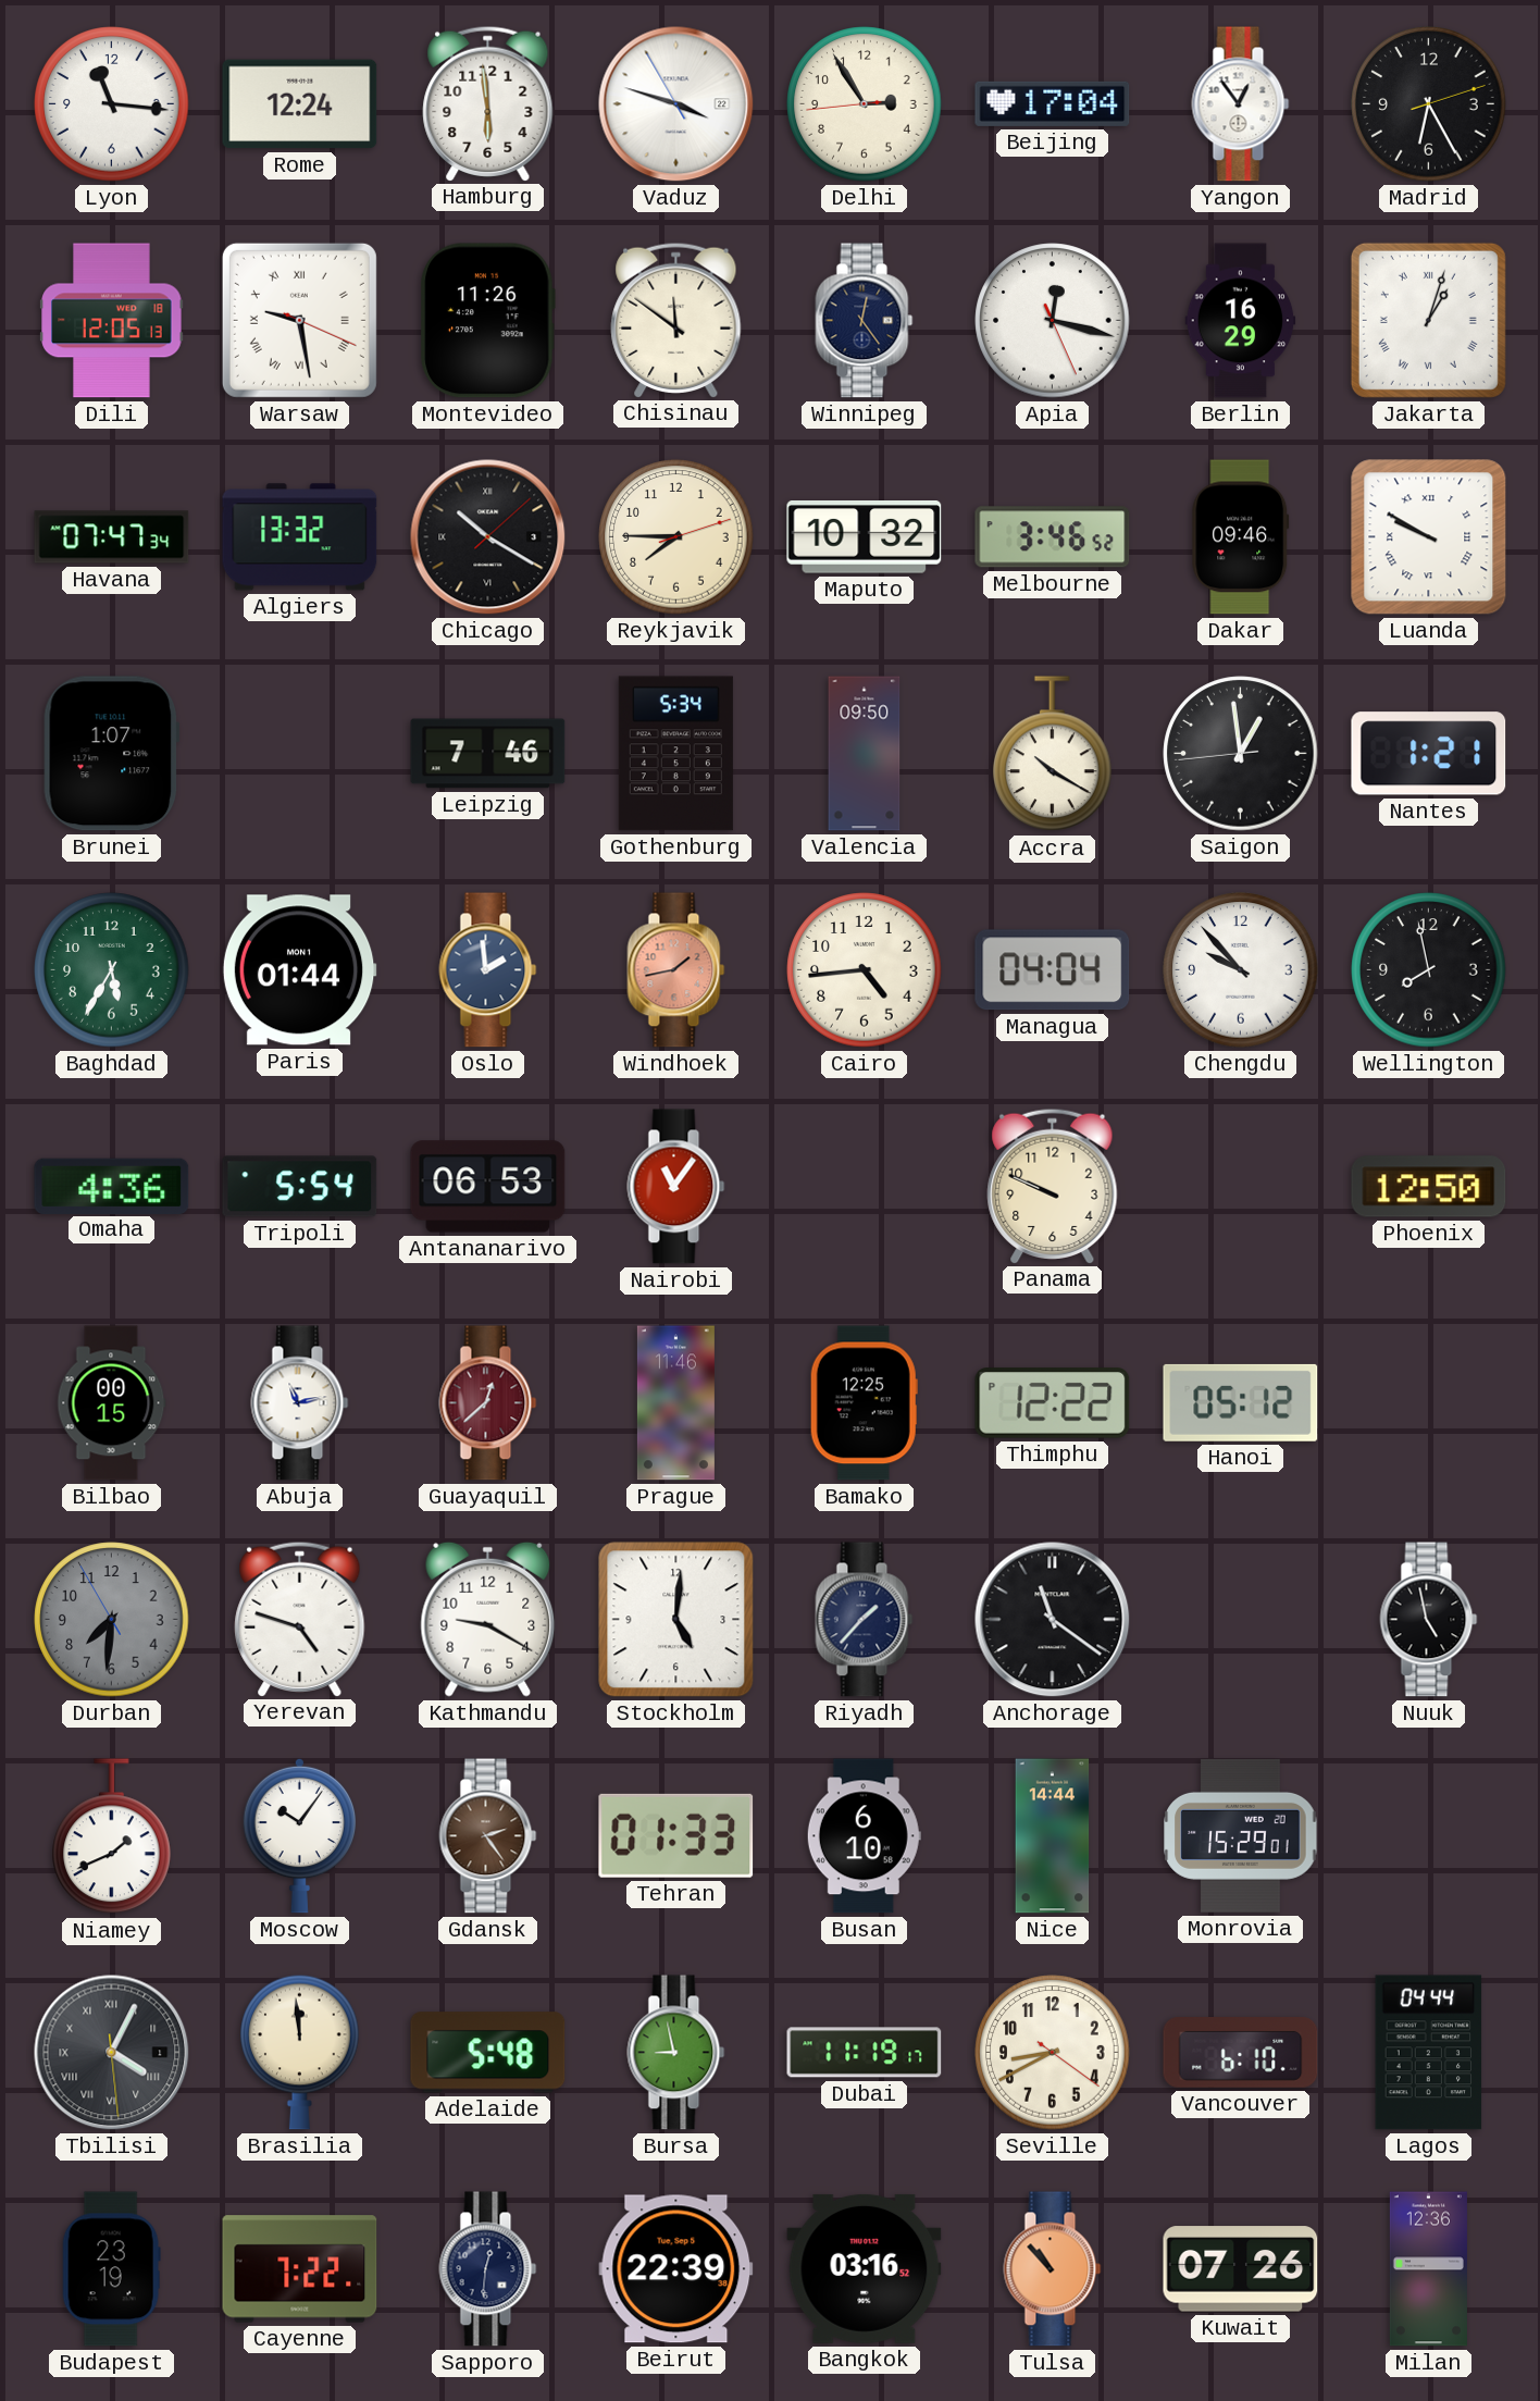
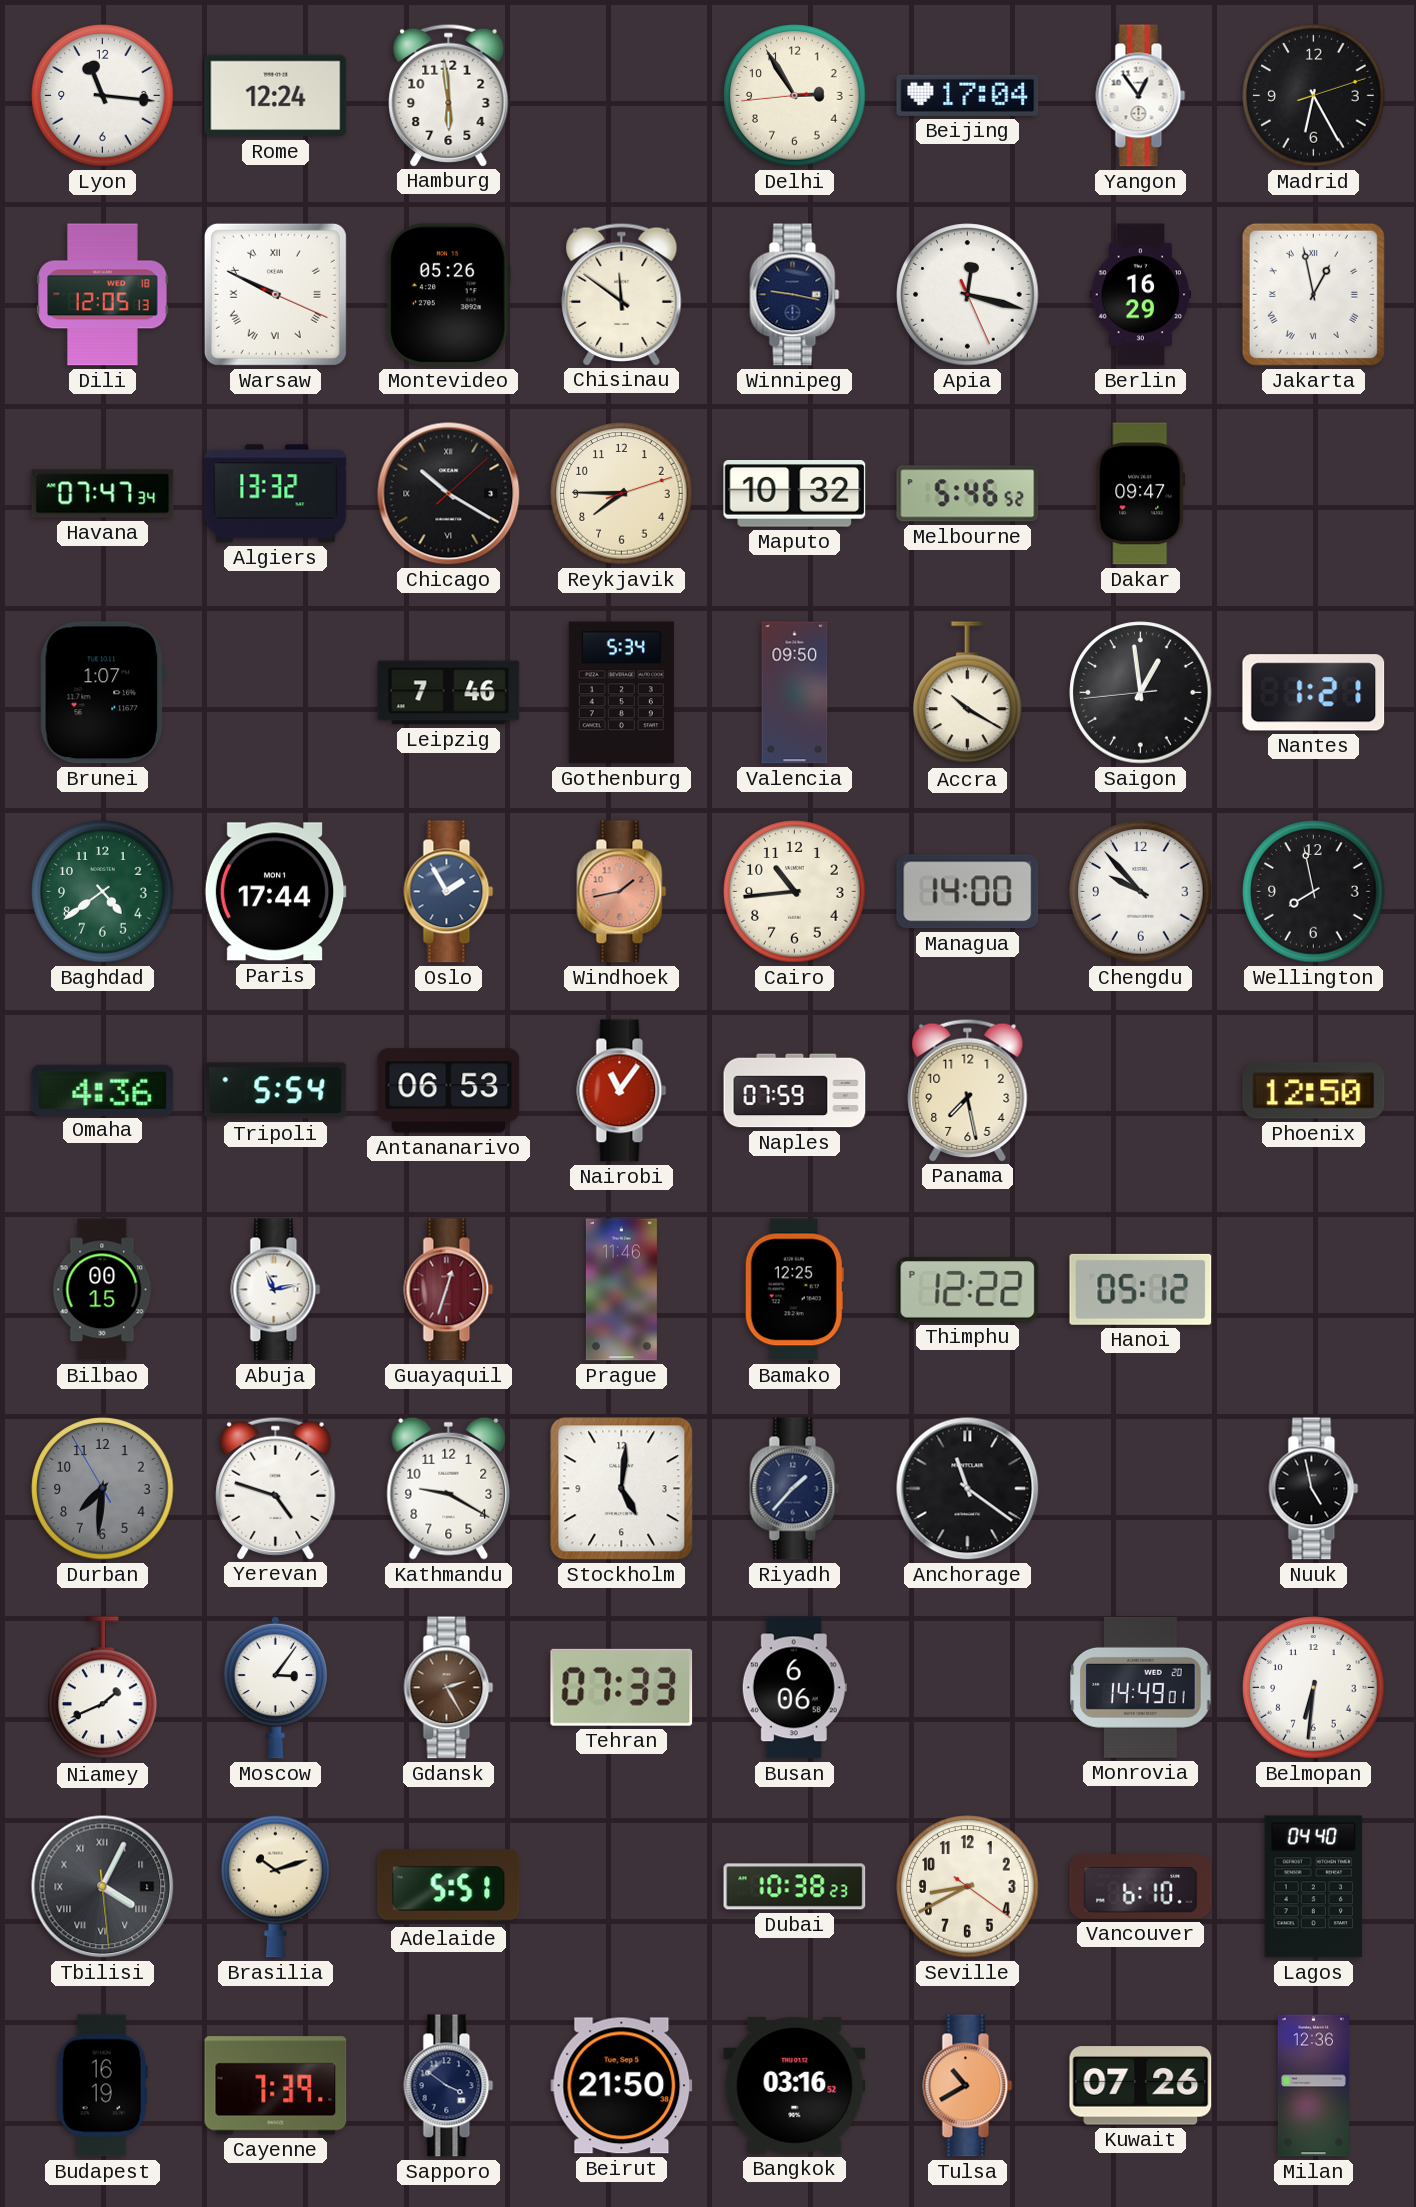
Vaduz: 3:47 -> none (676, 104)
Warsaw: 9:28 -> 9:49 (275, 294)
Montevideo: 11:26 -> 05:26 (448, 295)
Winnipeg: 12:24 -> 9:17 (795, 295)
Jakarta: 1:03 -> 12:58 (1313, 294)
Melbourne: 3:46 -> 5:46 (968, 494)
Dakar: 09:46 -> 09:47 (1141, 494)
Luanda: 9:50 -> none (1429, 537)
Baghdad: 5:35 -> 4:39 (103, 892)
Paris: 01:44 -> 17:44 (275, 892)
Oslo: 1:59 -> 1:55 (449, 892)
Cairo: 4:44 -> 10:44 (795, 892)
Managua: 04:04 -> 14:00 (968, 892)
Naples: none -> 07:59 (795, 1091)
Panama: 9:49 -> 7:28 (968, 1090)
Guayaquil: 12:38 -> 12:33 (449, 1290)
Moscow: 10:06 -> 3:06 (275, 1687)
Gdansk: 2:24 -> 2:25 (449, 1688)
Tehran: 01:33 -> 07:33 (622, 1687)
Busan: 6:10 -> 6:06 (794, 1688)
Nice: 14:44 -> none (1053, 1836)
Monrovia: 15:29 -> 14:49 (1141, 1687)
Belmopan: none -> 6:31 (1314, 1688)
Brasilia: 11:59 -> 10:12 (276, 1886)
Adelaide: 5:48 -> 5:51 (449, 1887)
Bursa: 8:58 -> none (676, 2053)
Dubai: 11:19 -> 10:38 (795, 1887)
Lagos: 04:44 -> 04:40 (1314, 1887)
Budapest: 23:19 -> 16:19 (102, 2086)
Cayenne: 7:22 -> 7:39 (276, 2086)
Sapporo: 12:31 -> 3:51 (449, 2086)
Beirut: 22:39 -> 21:50 (622, 2086)
Tulsa: 10:53 -> 10:40 (968, 2086)
